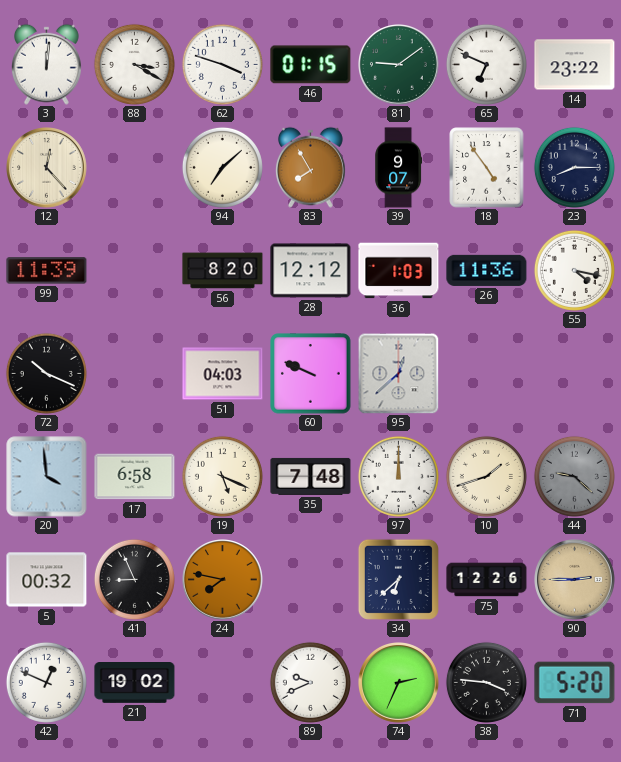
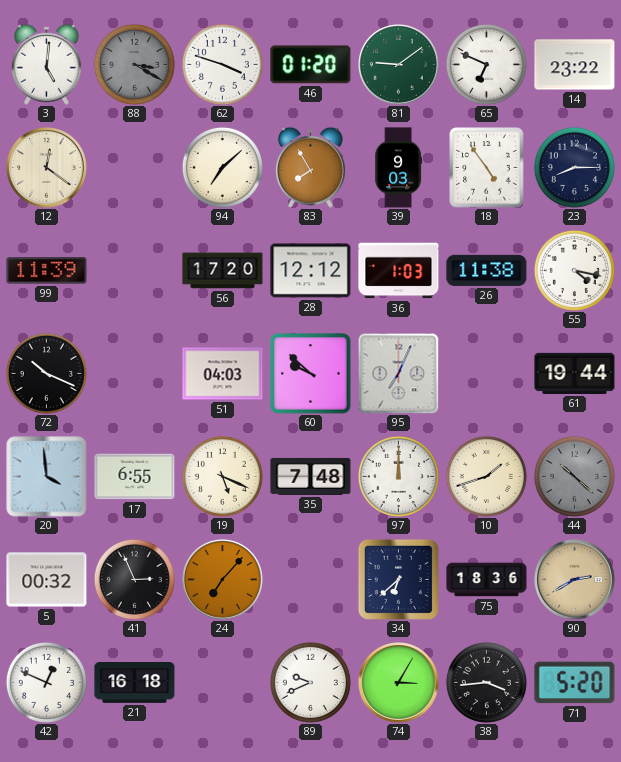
3: 12:01 -> 5:01 (46, 64)
88 dial: white -> grey (134, 64)
46: 01:15 -> 01:20 (311, 65)
12: 12:23 -> 12:21 (47, 168)
39: 9:07 -> 9:03 (399, 168)
56: 8:20 -> 17:20 (223, 271)
26: 11:36 -> 11:38 (487, 270)
60: 9:49 -> 9:52 (311, 374)
95: 12:38 -> 7:04 (398, 373)
61: none -> 19:44 (575, 373)
17: 6:58 -> 6:55 (135, 477)
44: 9:22 -> 10:22 (574, 476)
41: 8:56 -> 2:56 (134, 579)
24: 7:47 -> 7:07 (223, 580)
75: 12:26 -> 18:36 (487, 580)
90: 2:45 -> 2:40 (575, 580)
21: 19:02 -> 16:18 (135, 683)
74: 2:34 -> 3:05 (399, 683)
38: 3:46 -> 3:44 (486, 682)
